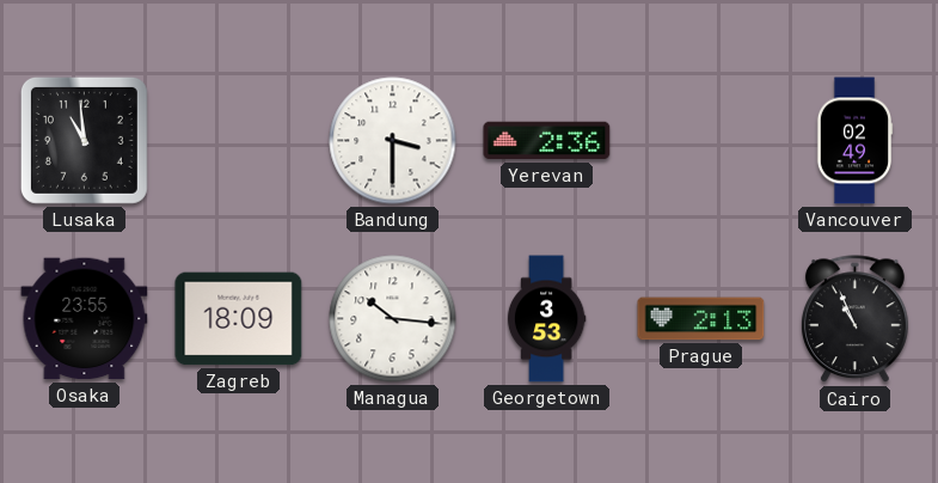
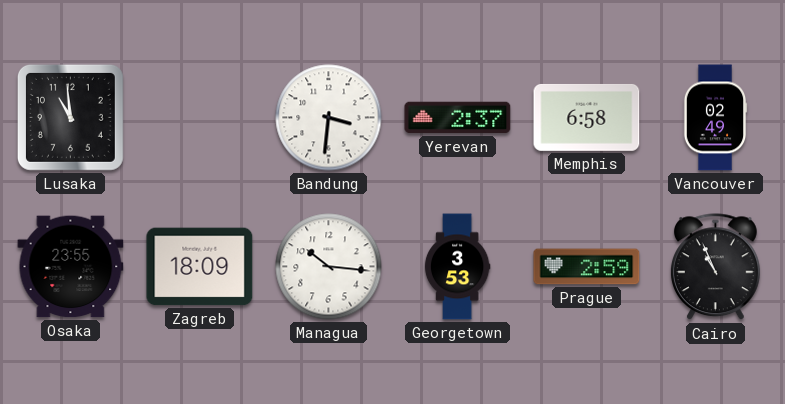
Bandung: 3:30 -> 3:31 (329, 118)
Yerevan: 2:36 -> 2:37 (458, 118)
Memphis: none -> 6:58 (587, 117)
Prague: 2:13 -> 2:59 (587, 267)
